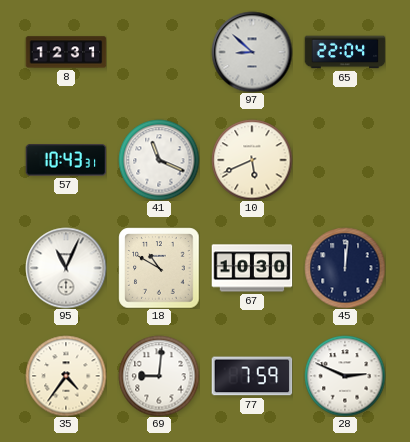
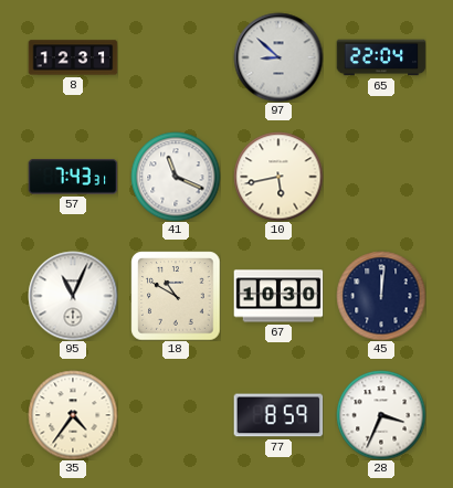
57: 10:43 -> 7:43 (73, 177)
10: 5:41 -> 5:43 (278, 177)
69: 9:01 -> none (159, 376)
77: 7:59 -> 8:59 (278, 415)
28: 2:49 -> 3:34 (381, 415)
